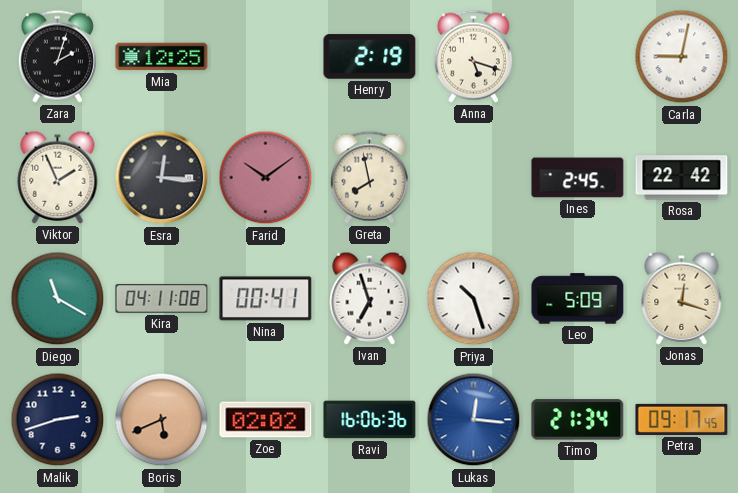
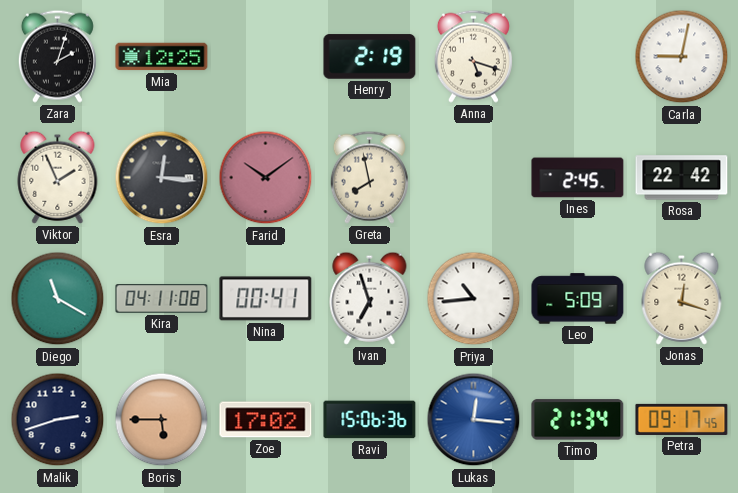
Priya: 10:27 -> 10:44 (474, 299)
Boris: 5:41 -> 5:45 (162, 420)
Zoe: 02:02 -> 17:02 (266, 420)
Ravi: 16:06 -> 15:06 (370, 420)
